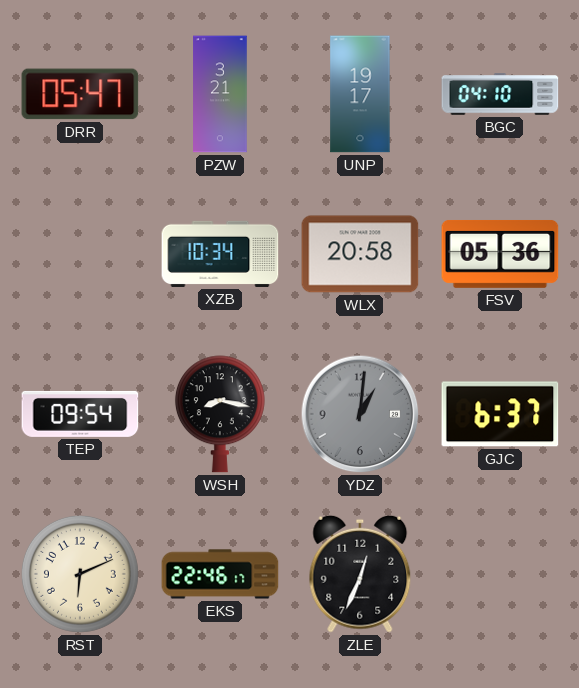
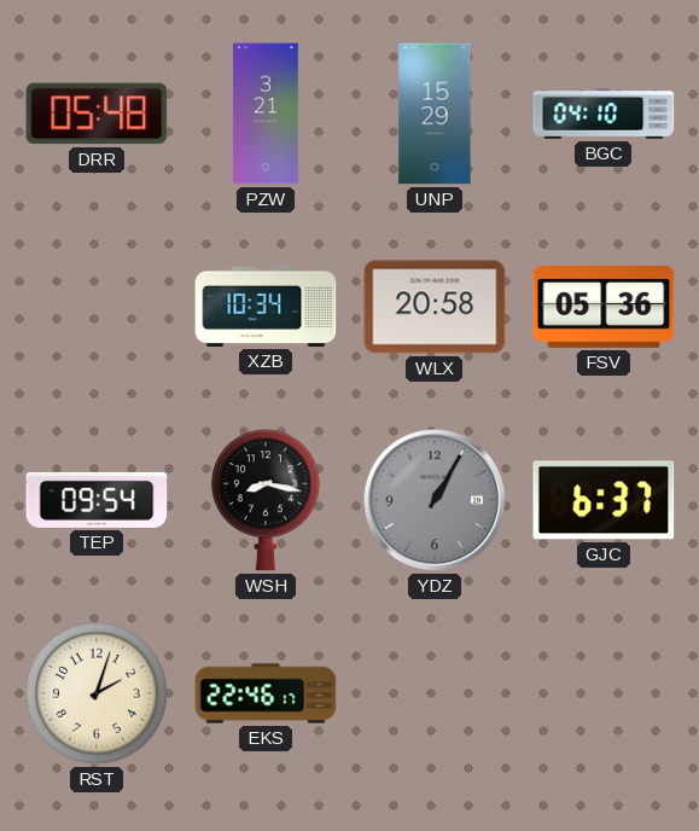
DRR: 05:47 -> 05:48 (97, 114)
UNP: 19:17 -> 15:29 (435, 114)
YDZ: 1:01 -> 1:05 (435, 500)
RST: 6:11 -> 2:03 (97, 693)
ZLE: 12:34 -> none (360, 574)
